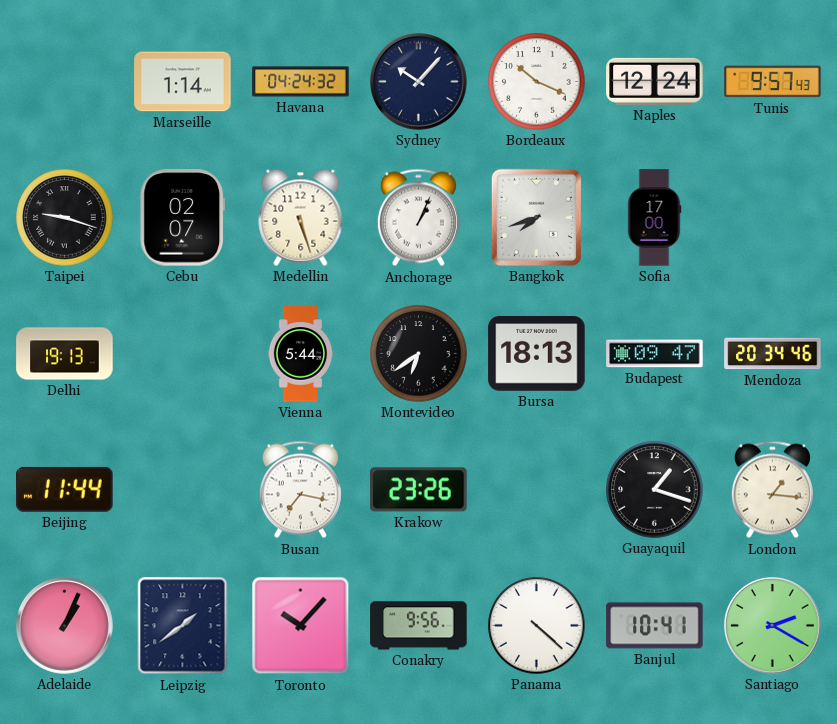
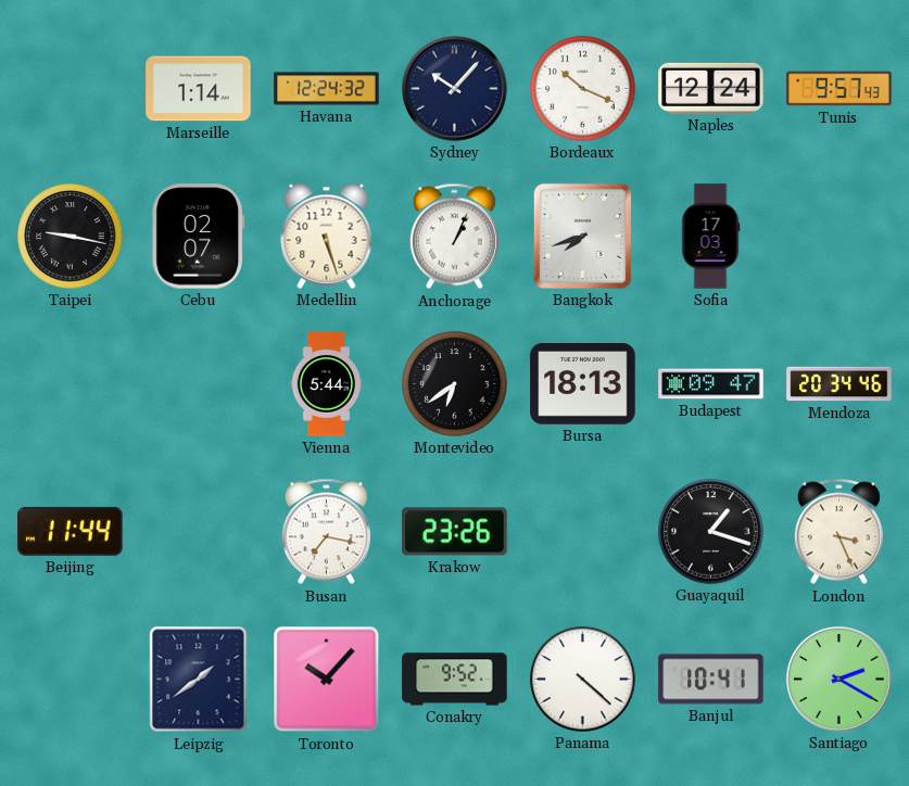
Havana: 04:24 -> 12:24 (327, 89)
Taipei: 9:18 -> 9:17 (71, 237)
Sofia: 17:00 -> 17:03 (710, 237)
Delhi: 19:13 -> none (65, 354)
London: 1:16 -> 3:26 (838, 532)
Adelaide: 1:04 -> none (65, 626)
Conakry: 9:56 -> 9:52 (455, 680)
